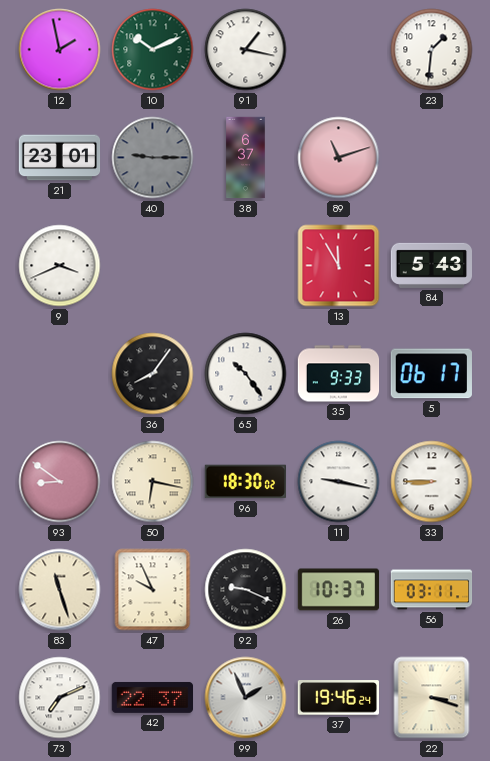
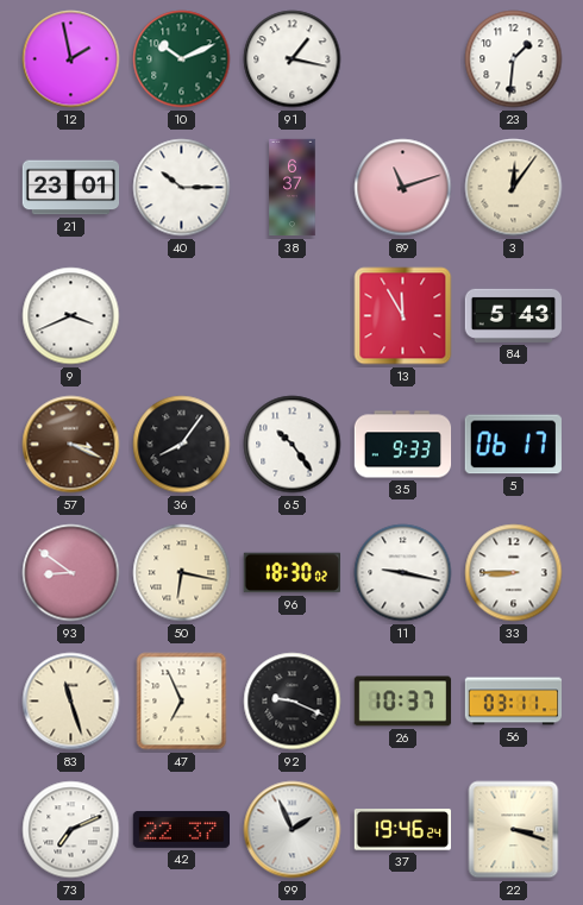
40: 9:15 -> 10:15 (182, 188)
40 dial: grey -> white (182, 188)
3: none -> 12:06 (514, 188)
57: none -> 3:19 (71, 445)
47: 9:56 -> 6:56 (182, 702)
